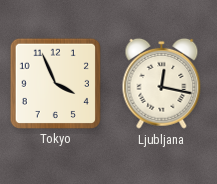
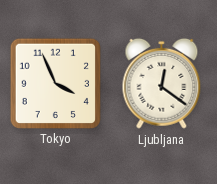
Ljubljana: 12:17 -> 12:21 (162, 83)
